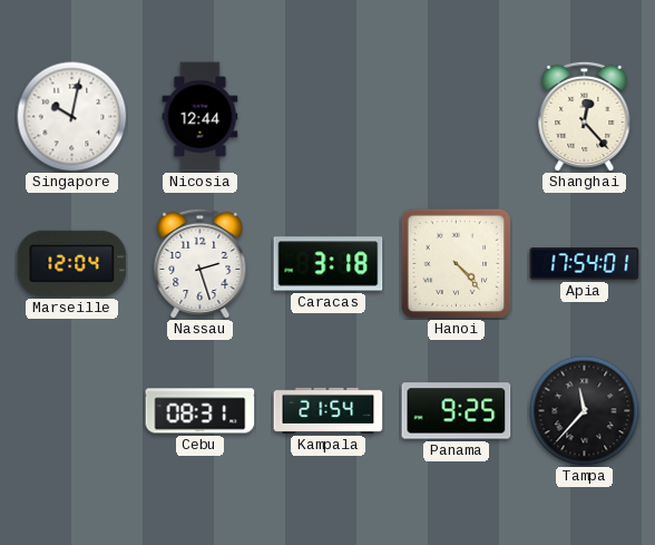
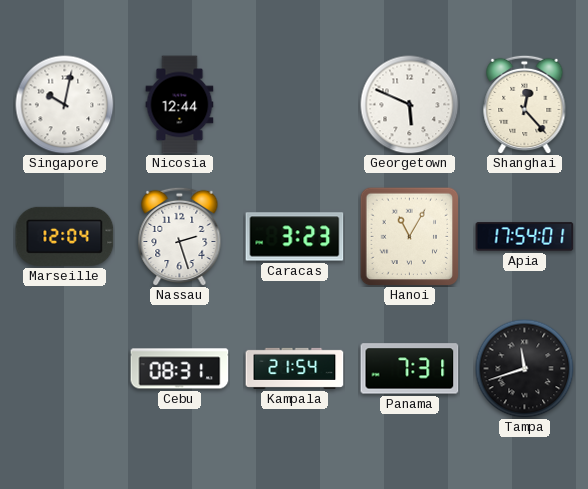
Georgetown: none -> 5:49 (410, 105)
Caracas: 3:18 -> 3:23 (295, 237)
Hanoi: 4:23 -> 11:05 (409, 236)
Panama: 9:25 -> 7:31 (410, 369)
Tampa: 11:37 -> 11:42 (525, 369)
